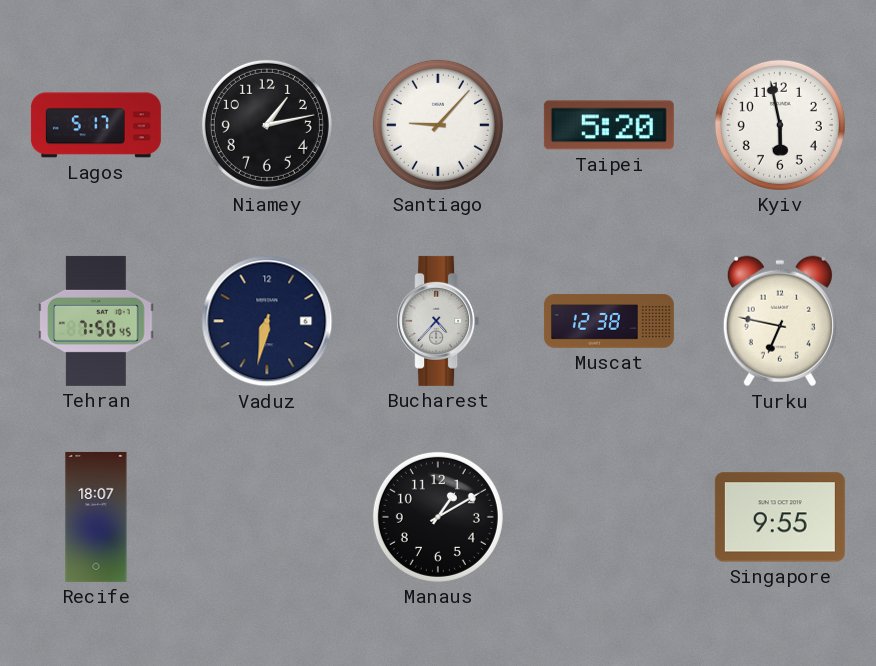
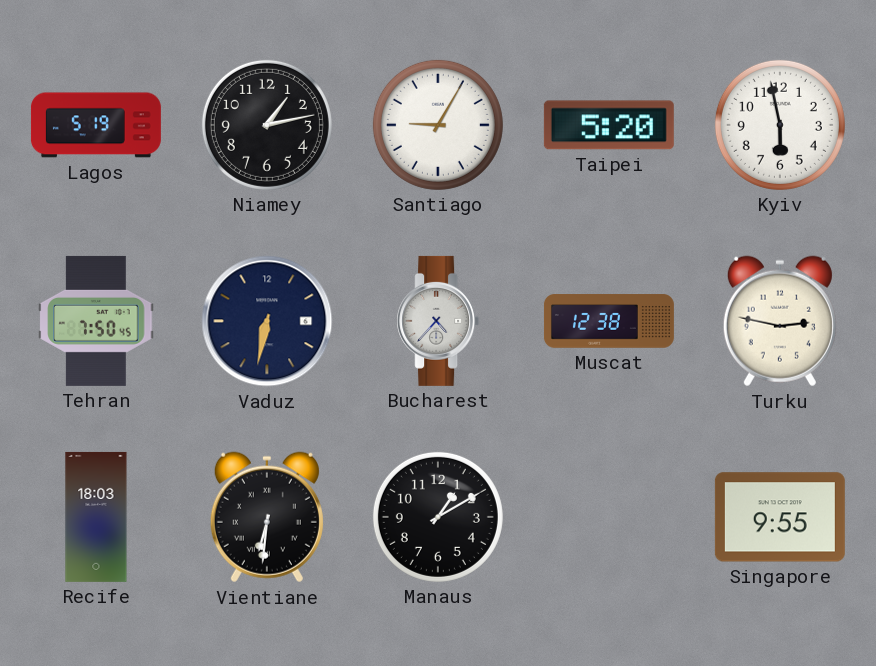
Lagos: 5:17 -> 5:19 (96, 125)
Santiago: 9:07 -> 9:05 (438, 125)
Turku: 6:47 -> 2:47 (780, 321)
Recife: 18:07 -> 18:03 (96, 517)
Vientiane: none -> 6:31 (267, 517)
